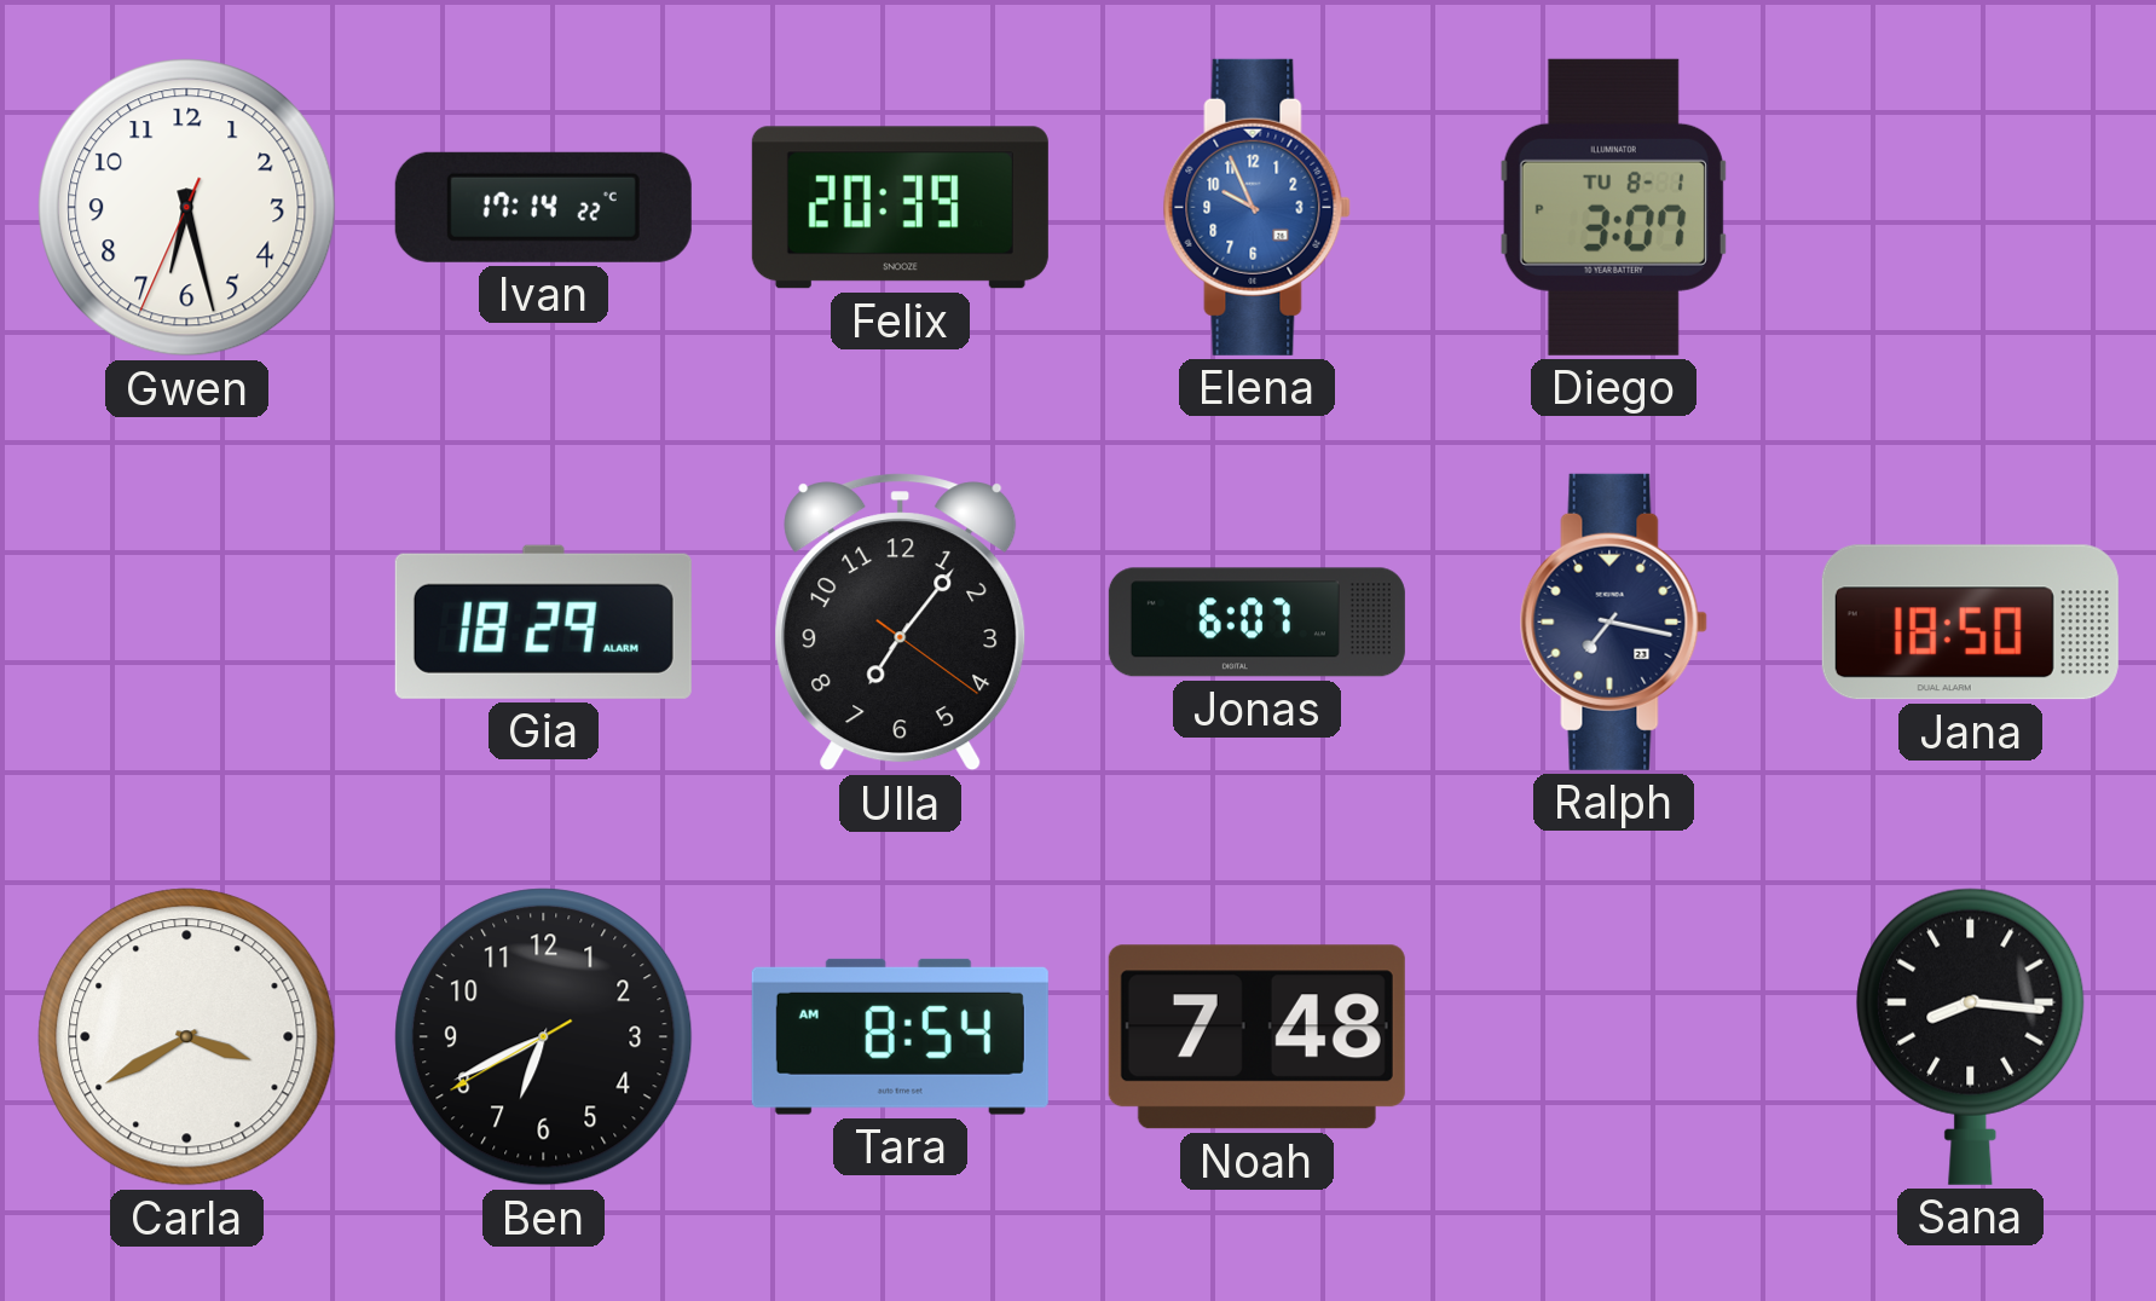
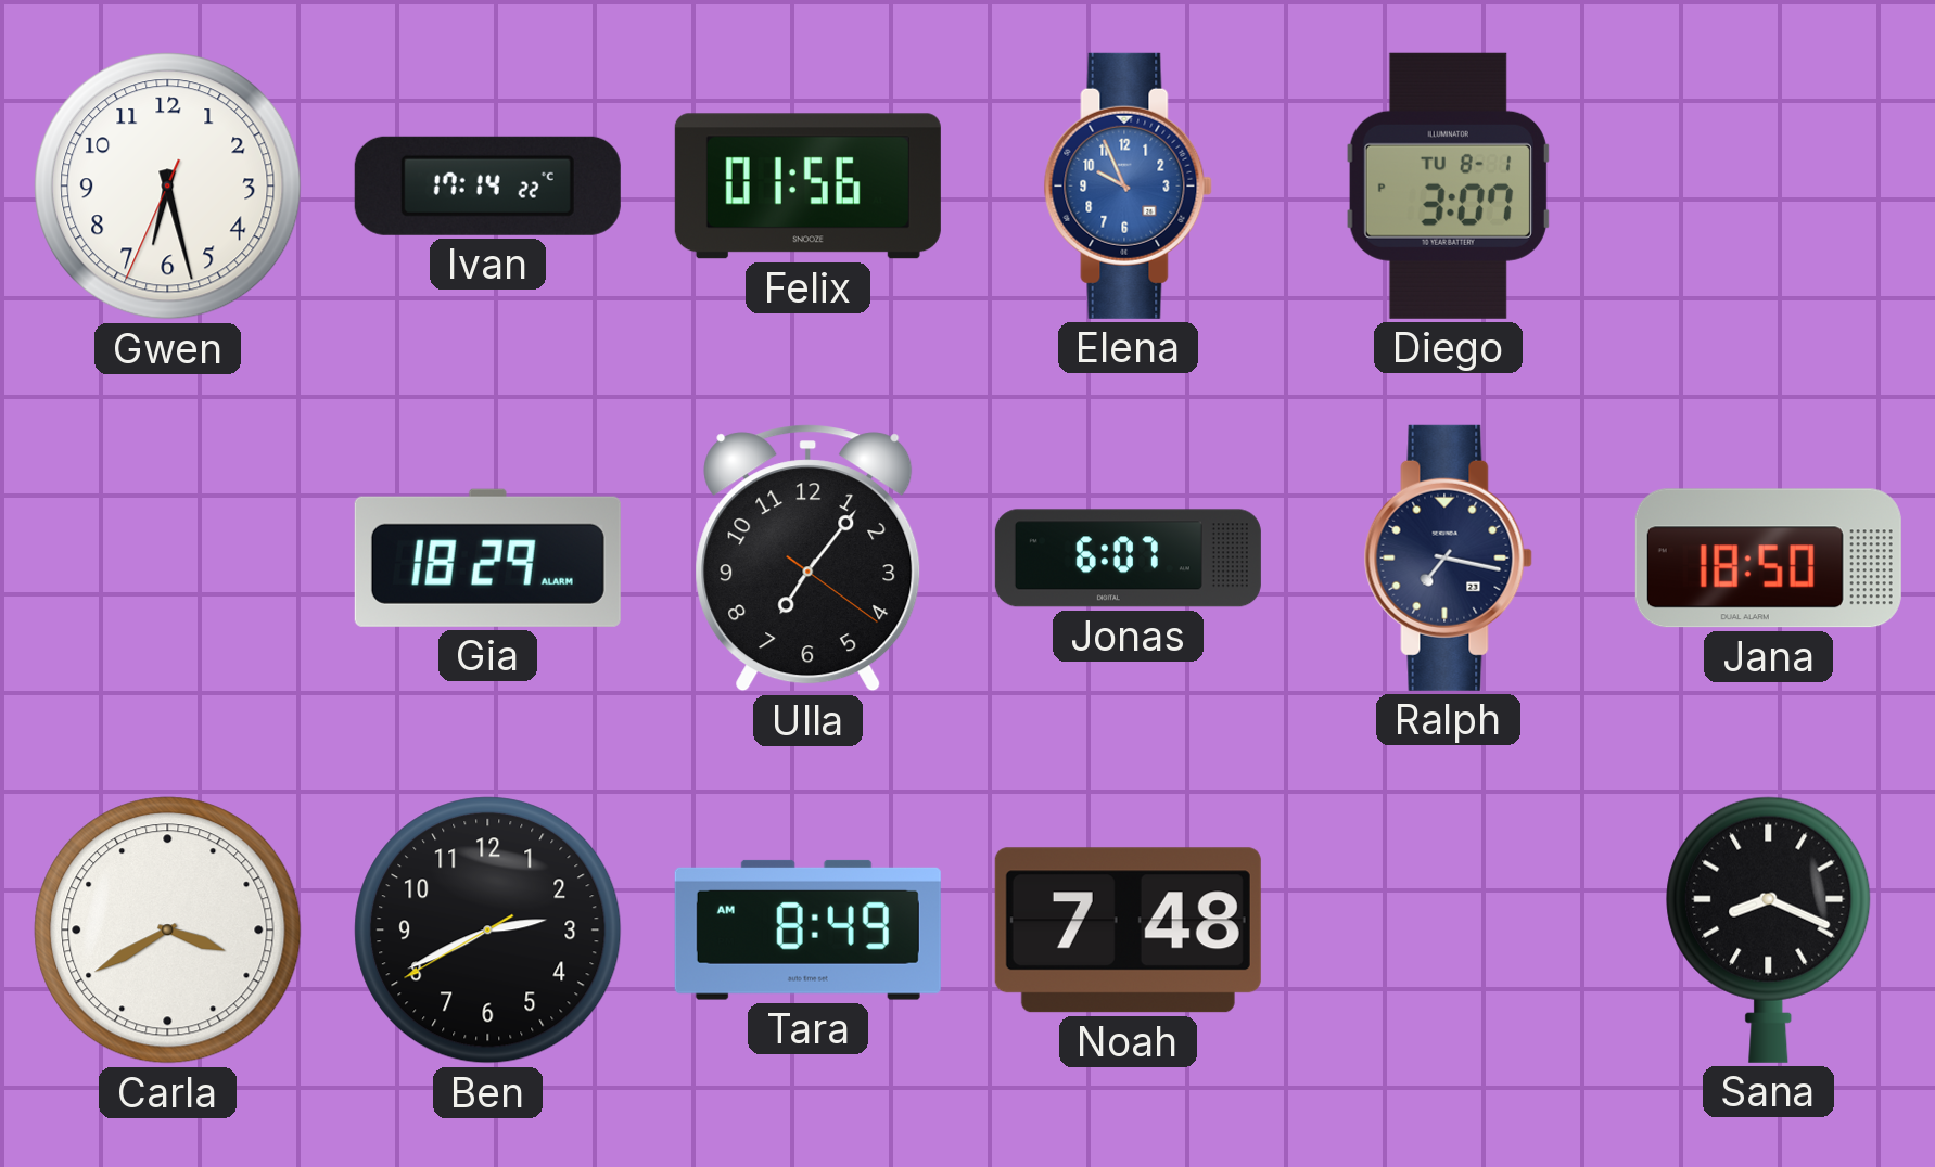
Felix: 20:39 -> 01:56 (807, 187)
Ben: 6:40 -> 2:40 (488, 931)
Tara: 8:54 -> 8:49 (807, 929)
Sana: 8:16 -> 8:19 (1769, 929)
